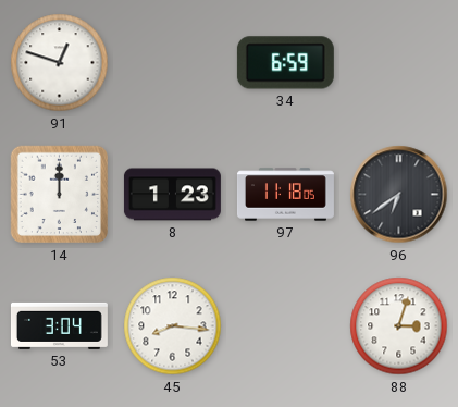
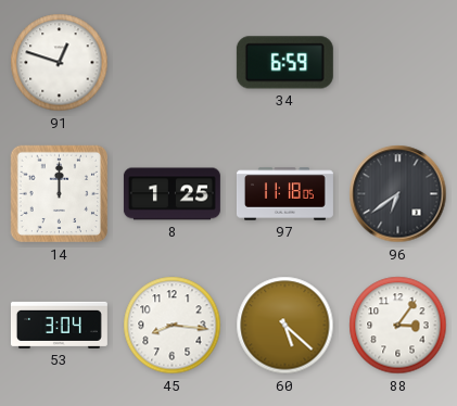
8: 1:23 -> 1:25 (172, 194)
60: none -> 5:22 (285, 326)
88: 3:03 -> 3:06 (398, 326)
